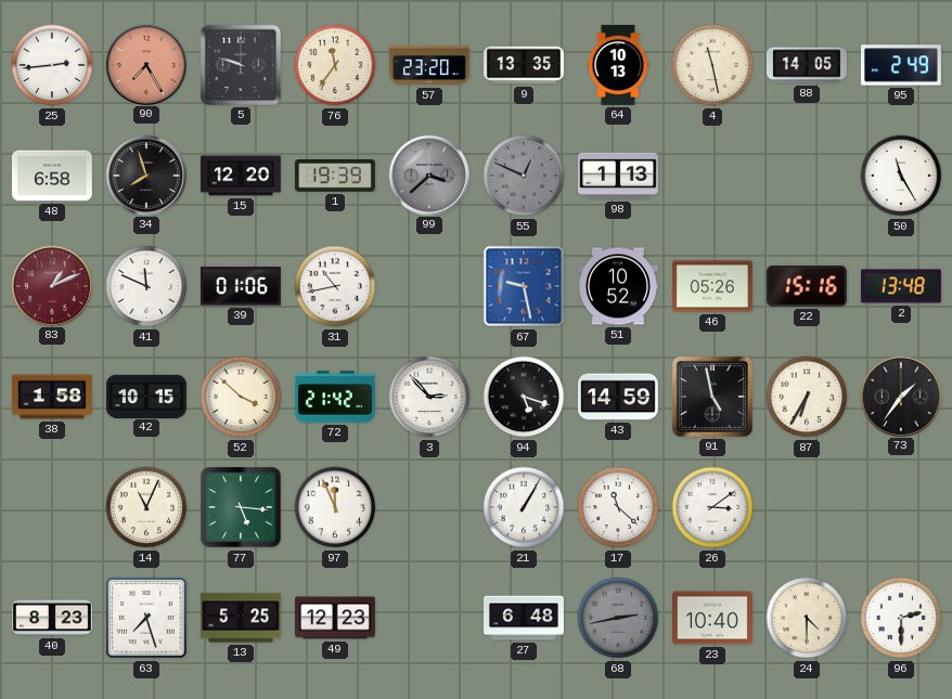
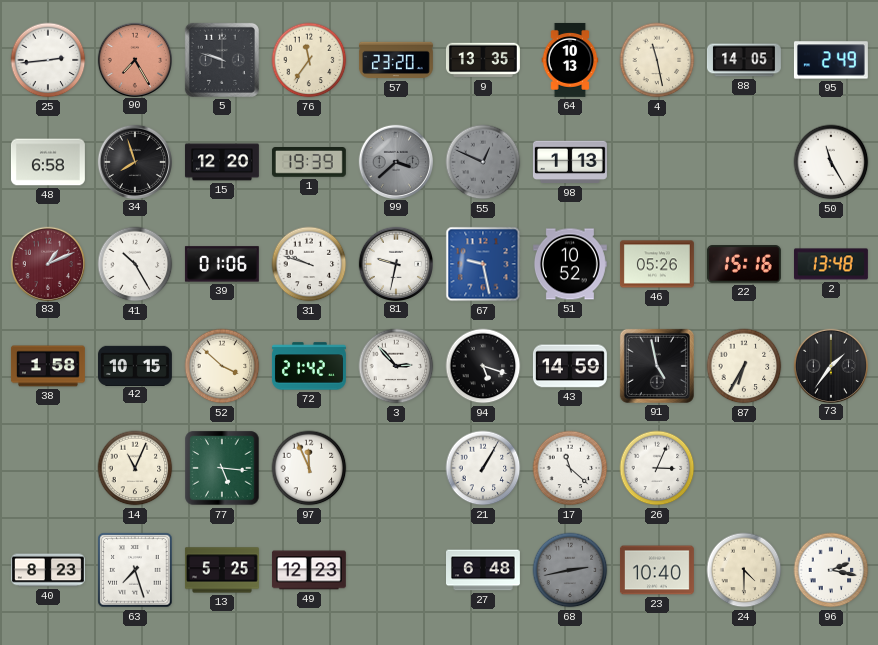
41: 11:49 -> 10:25 (135, 264)
31: 10:43 -> 9:48 (309, 264)
81: none -> 9:32 (395, 263)
26: 3:09 -> 3:04 (657, 468)
96: 2:30 -> 2:17 (831, 570)
